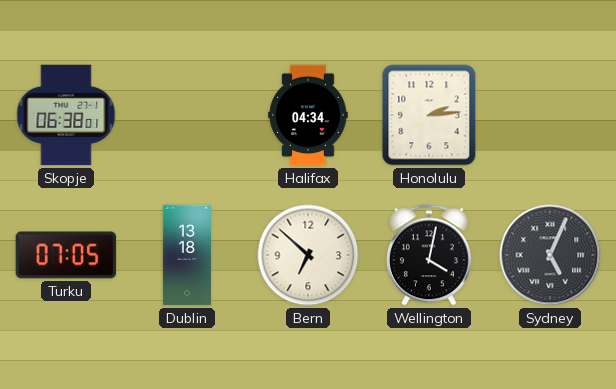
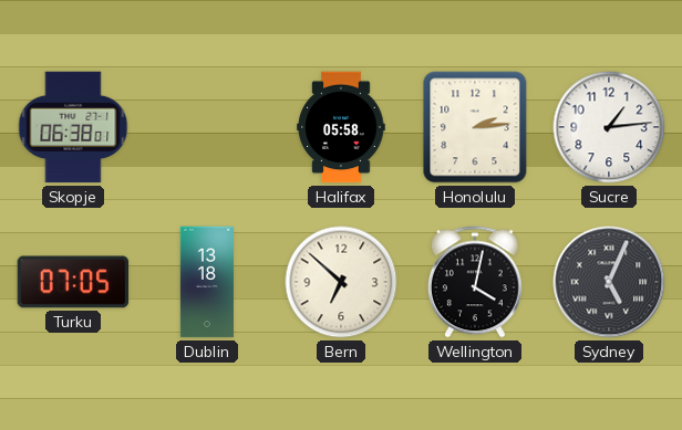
Halifax: 04:34 -> 05:58 (341, 127)
Sucre: none -> 1:14 (609, 127)
